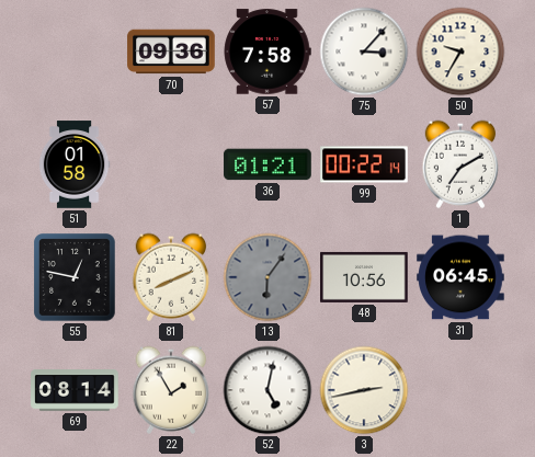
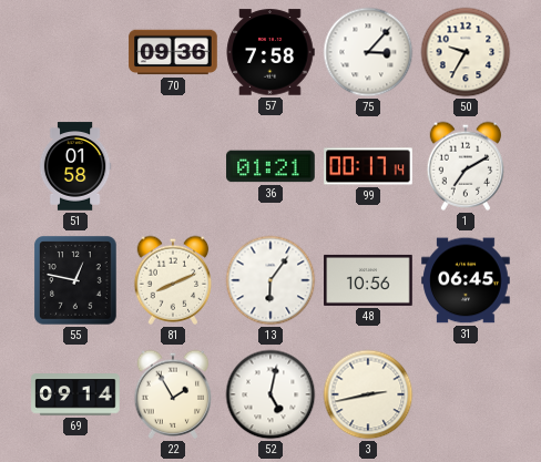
99: 00:22 -> 00:17 (368, 166)
13 dial: grey -> white (270, 280)
69: 08:14 -> 09:14 (75, 394)
